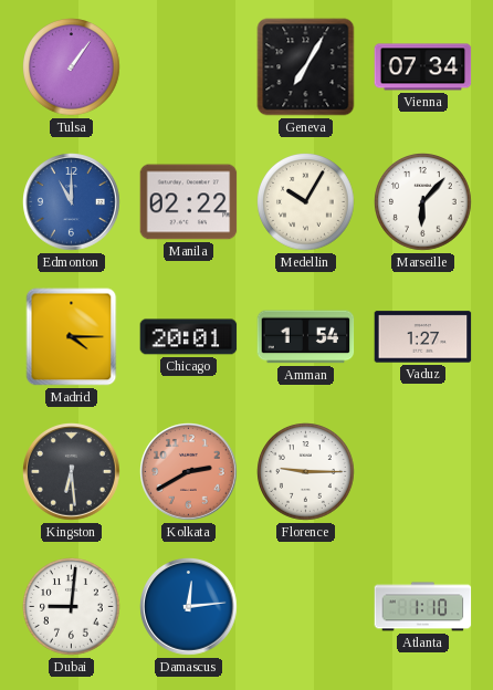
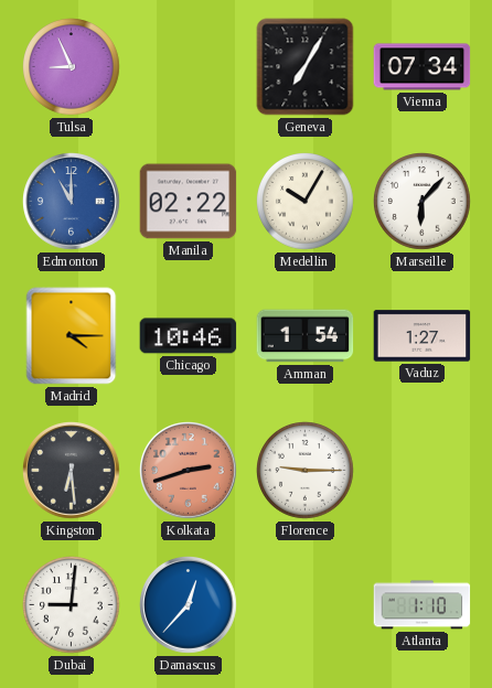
Tulsa: 1:06 -> 8:56 (72, 67)
Chicago: 20:01 -> 10:46 (189, 336)
Kolkata: 2:40 -> 2:42 (189, 471)
Damascus: 12:14 -> 12:37 (189, 605)
